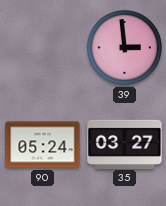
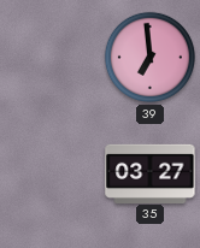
39: 2:59 -> 6:59 (149, 57)
90: 05:24 -> none (43, 145)
